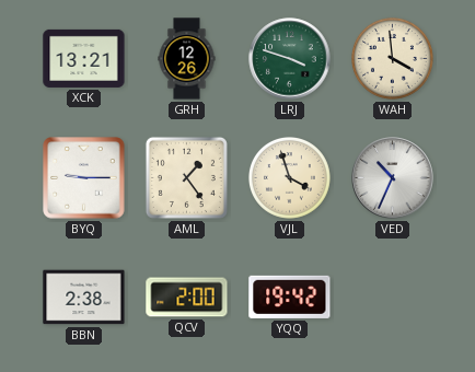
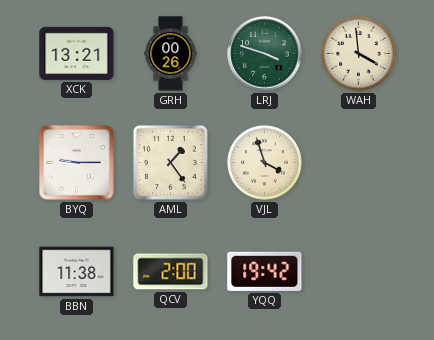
GRH: 12:26 -> 00:26 (171, 54)
VED: 10:34 -> none (393, 178)
BBN: 2:38 -> 11:38 (77, 272)
